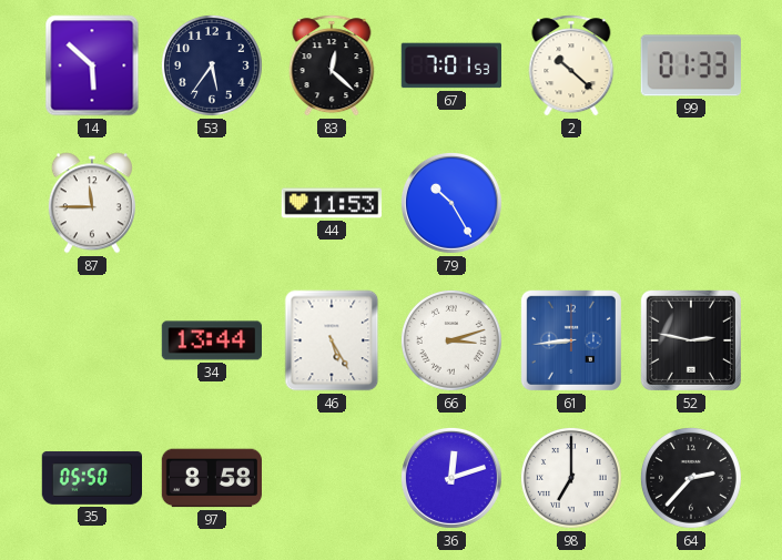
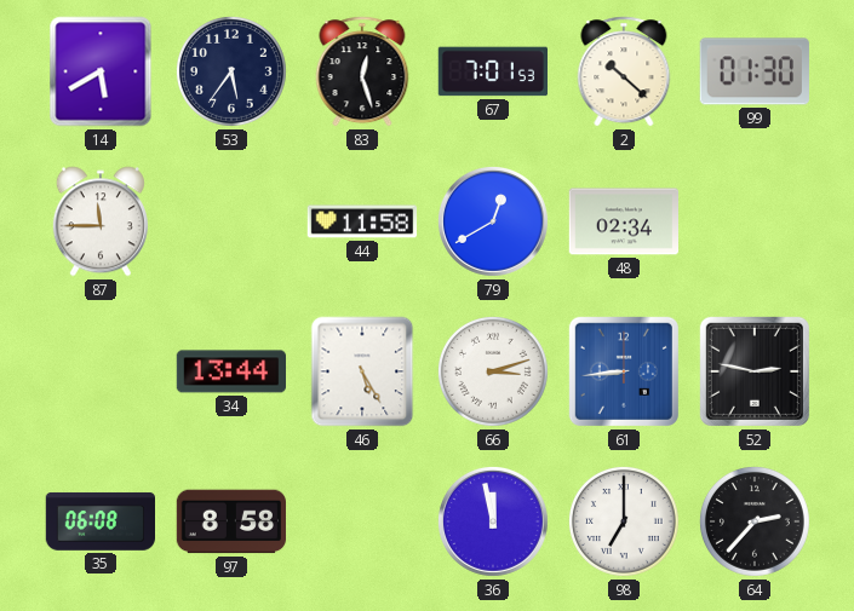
14: 5:52 -> 5:40 (101, 71)
83: 12:22 -> 12:27 (362, 71)
99: 01:33 -> 01:30 (755, 71)
44: 11:53 -> 11:58 (362, 221)
79: 10:25 -> 12:40 (493, 221)
48: none -> 02:34 (623, 221)
35: 05:50 -> 06:08 (99, 521)
36: 12:12 -> 11:58 (493, 521)
